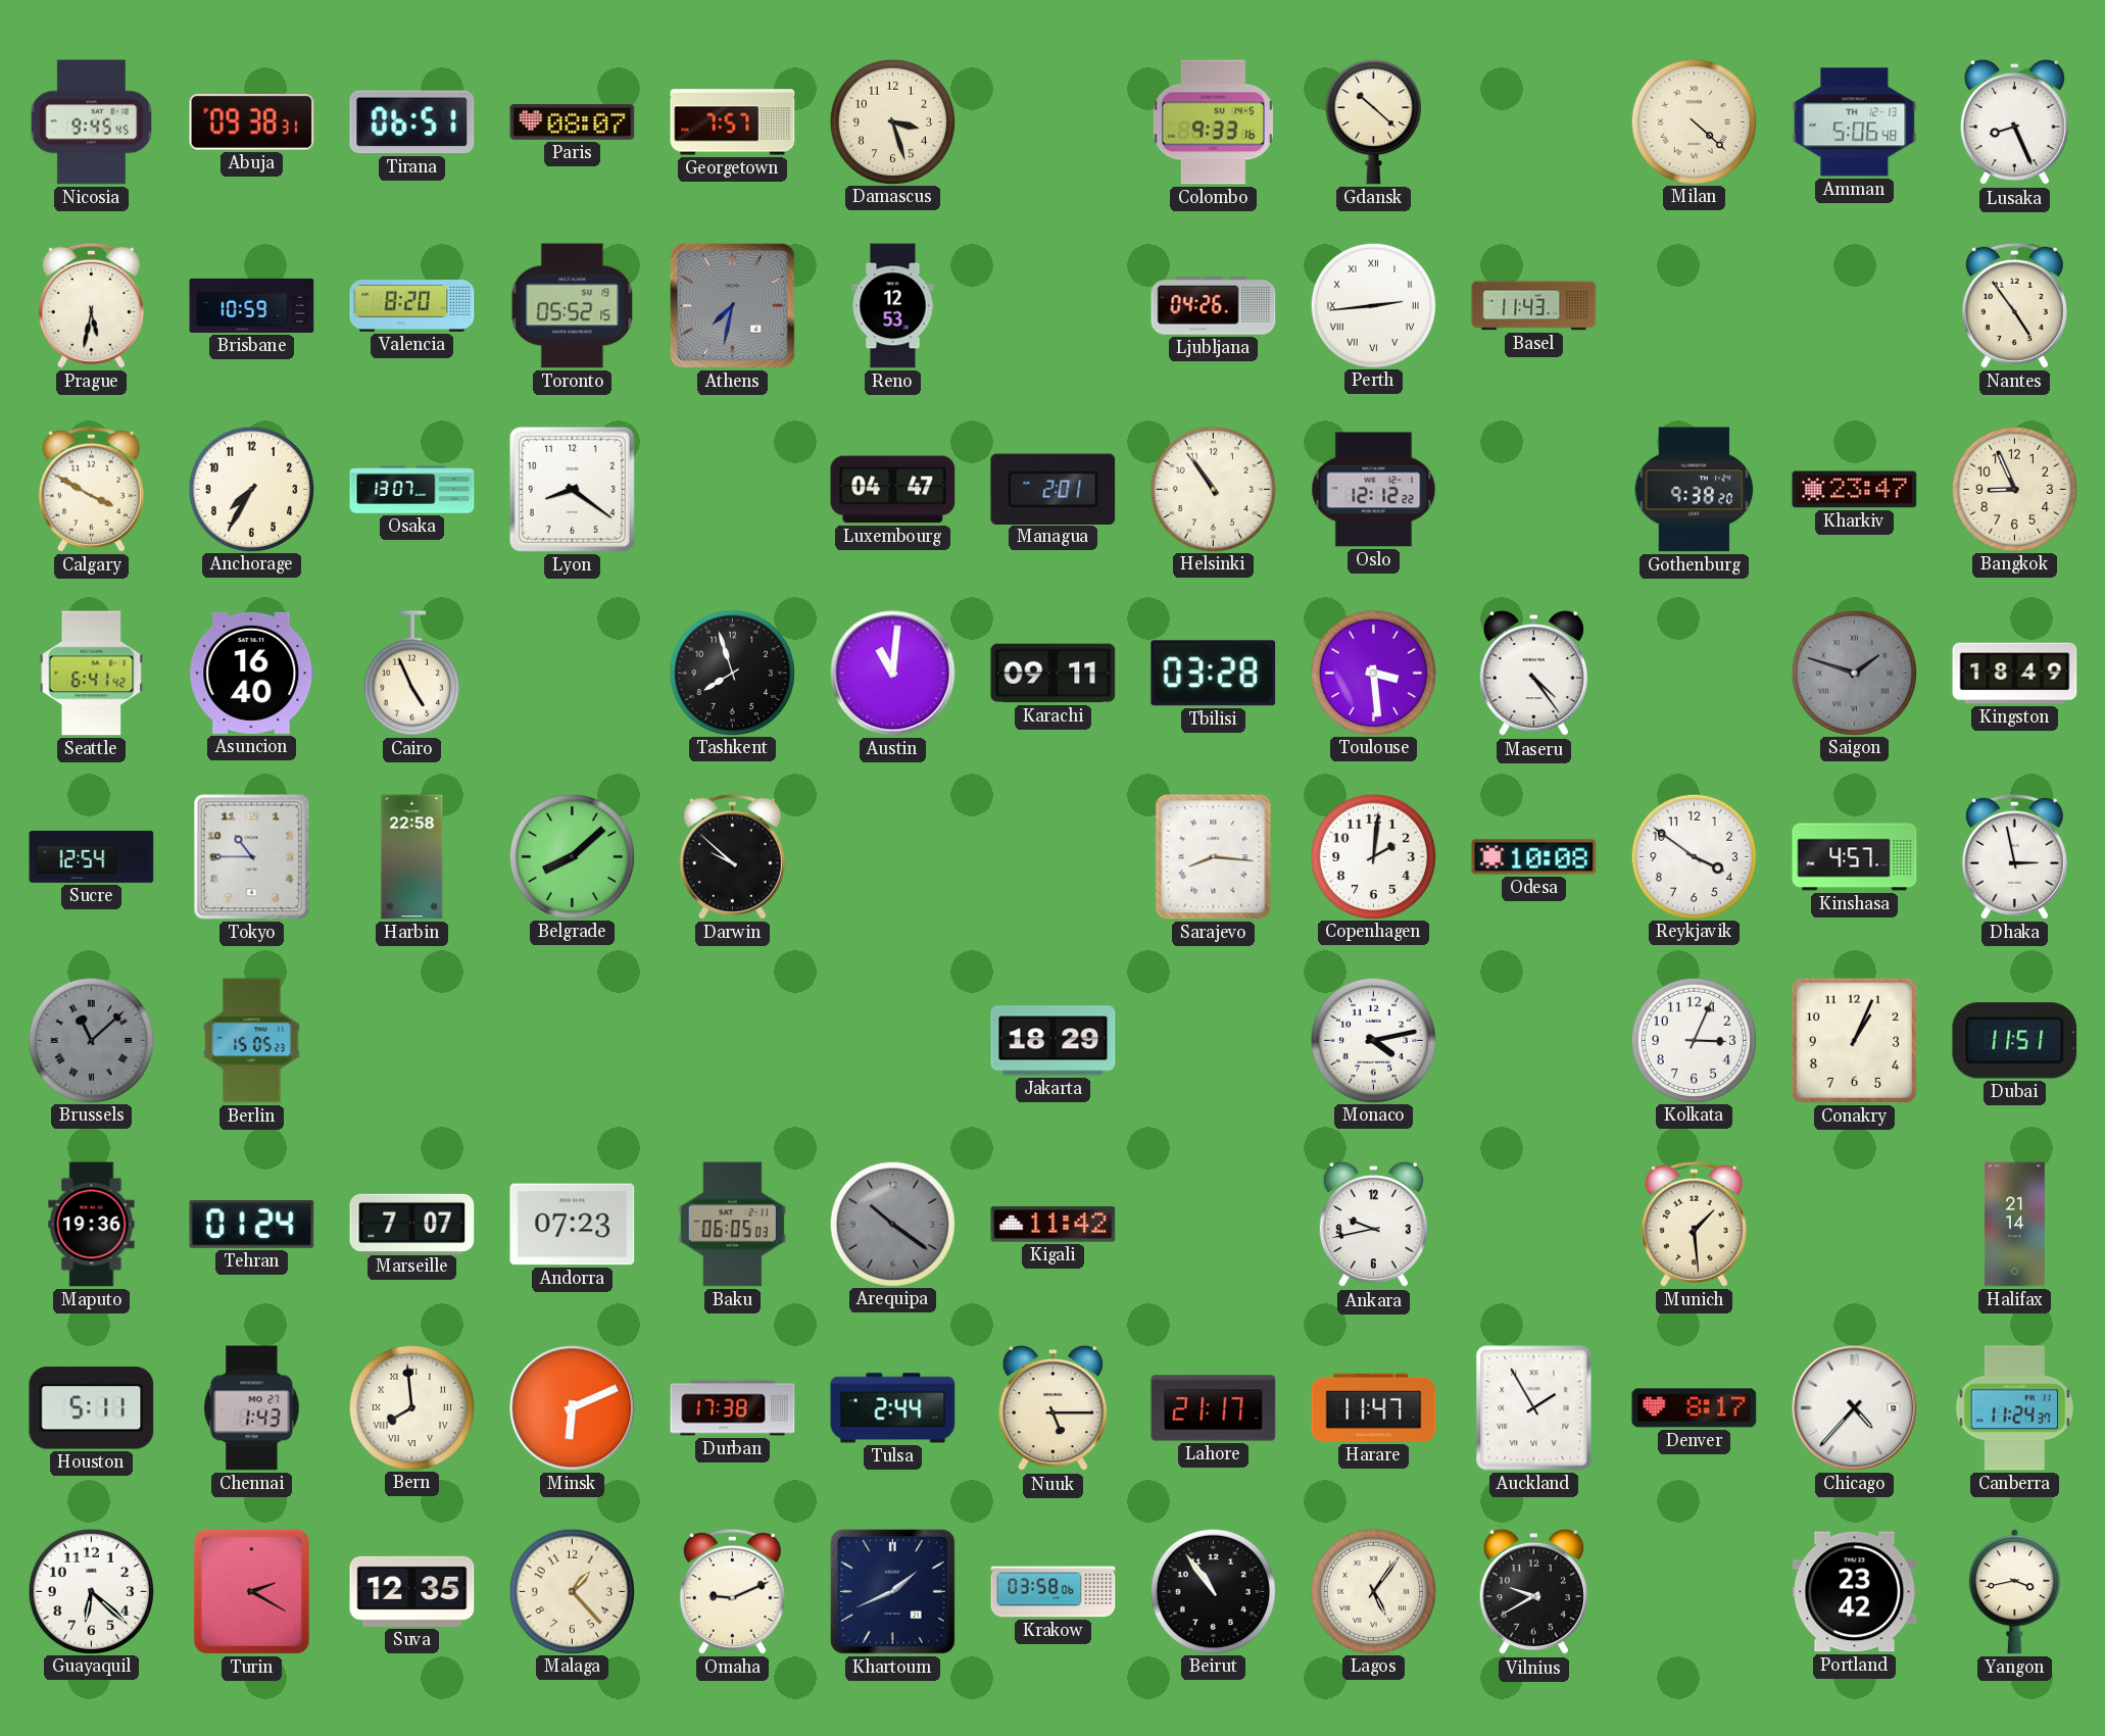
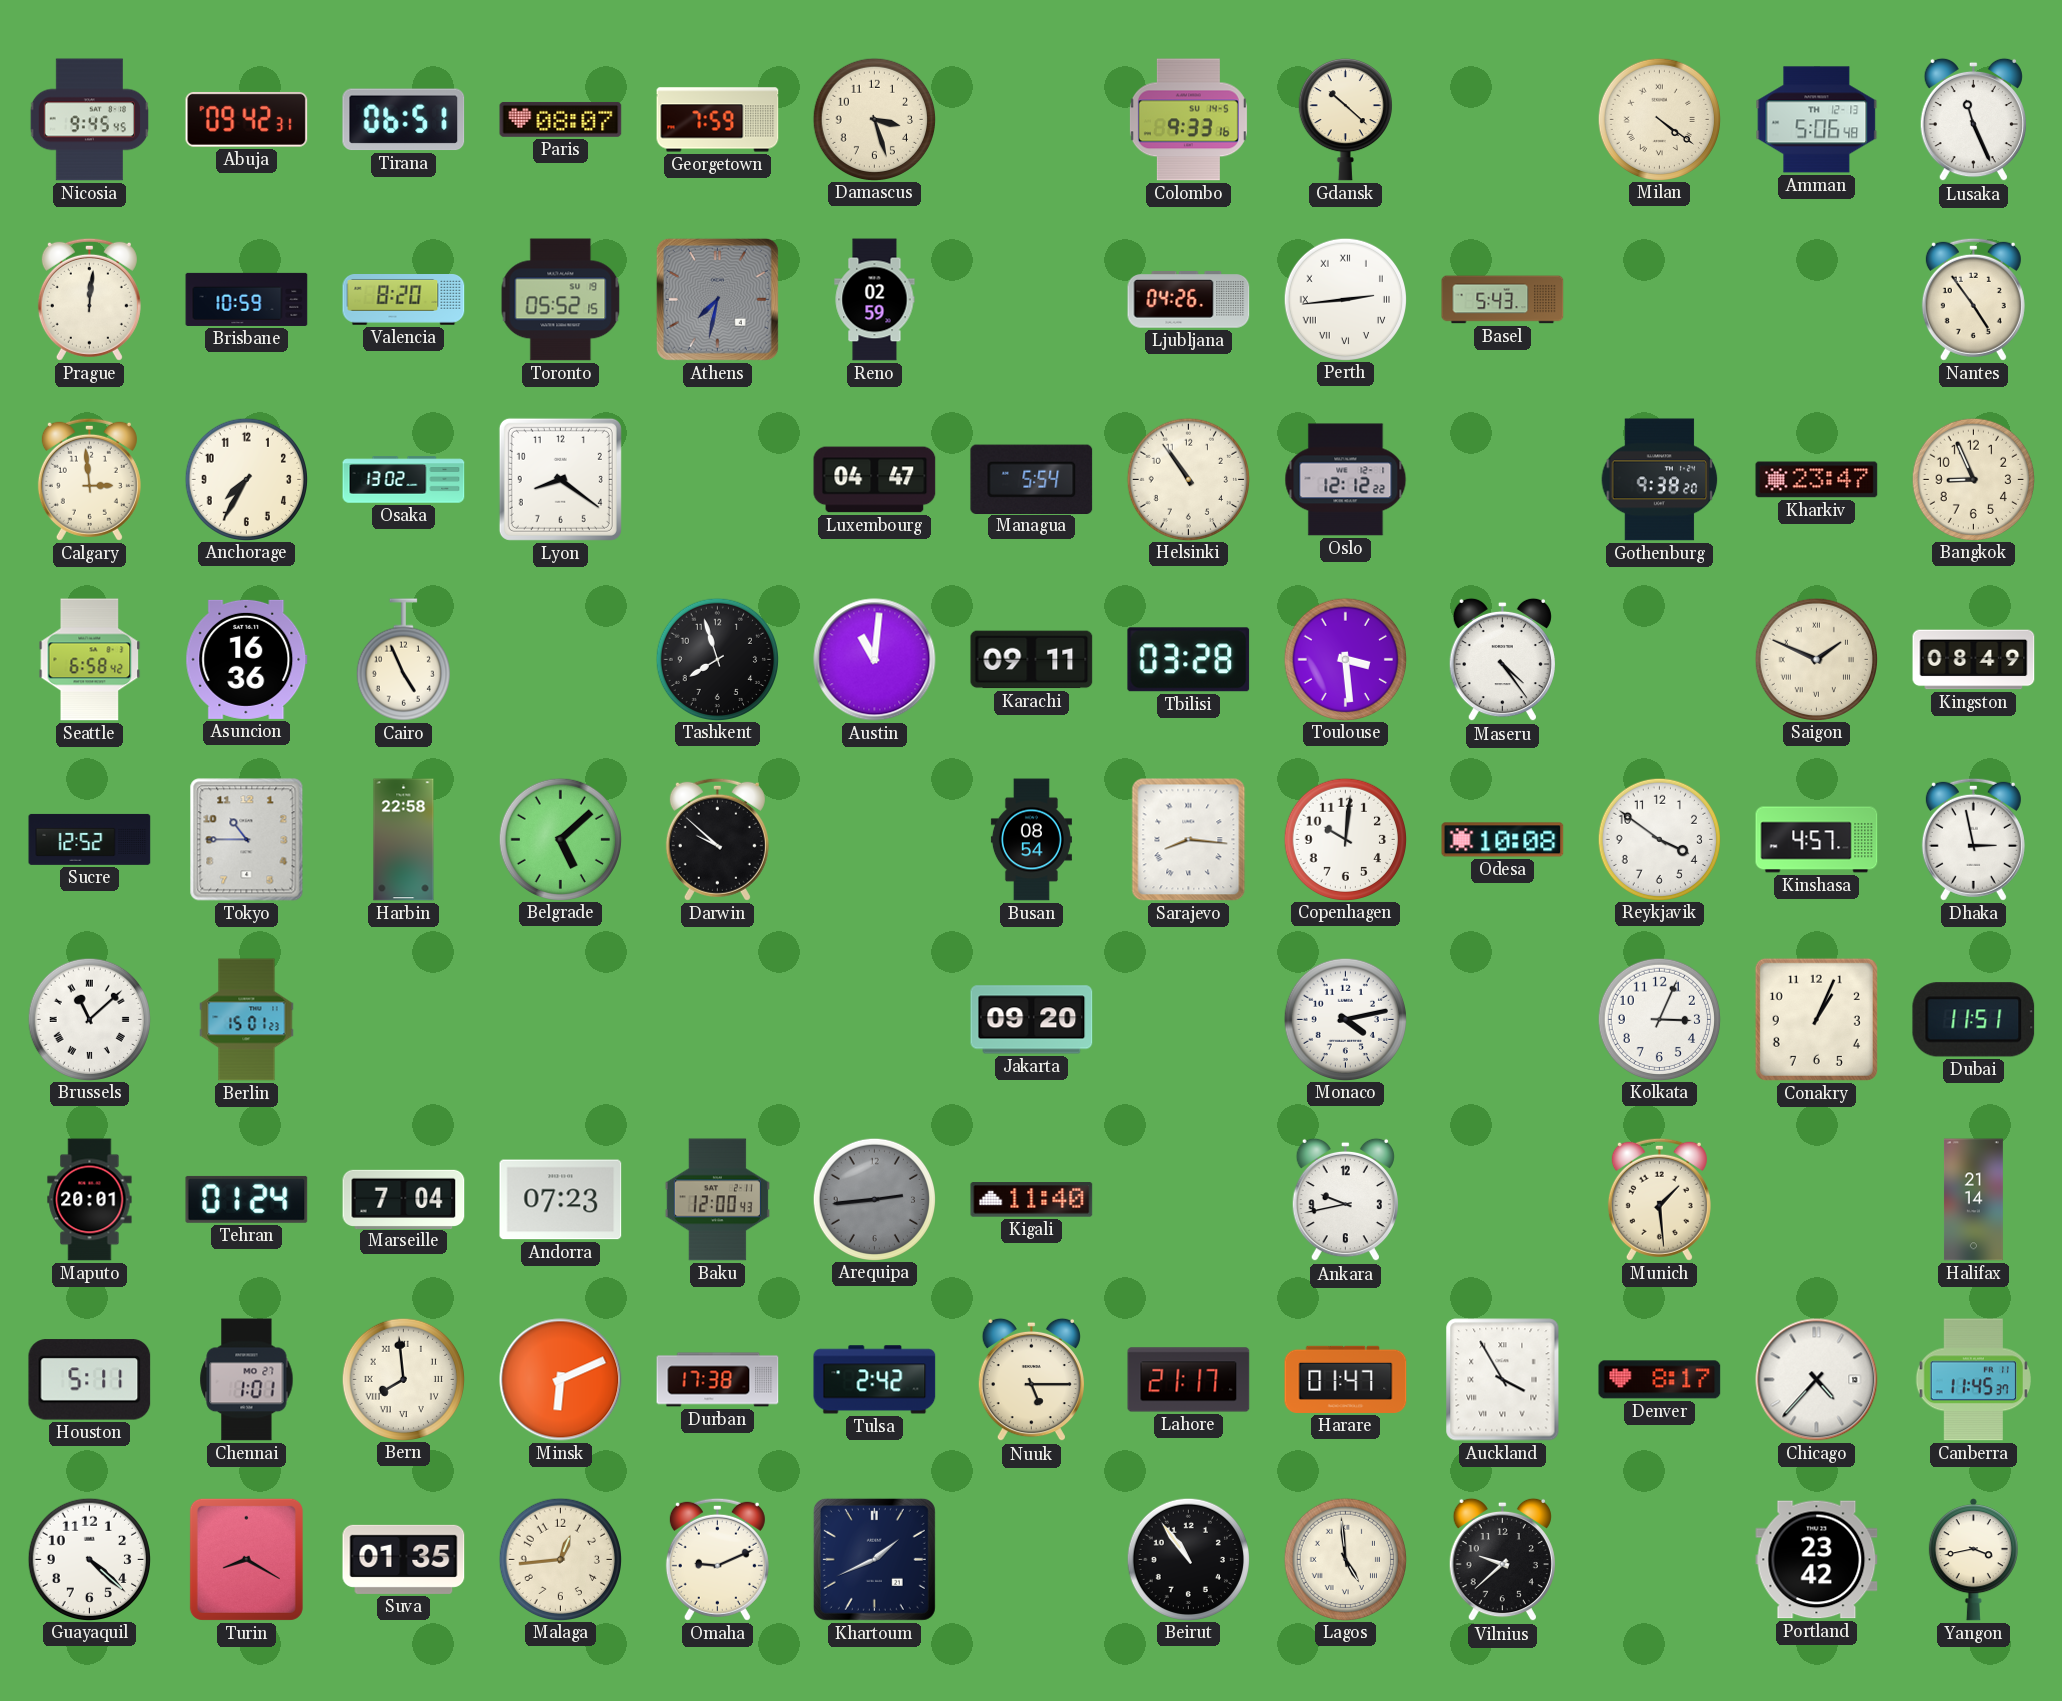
Abuja: 09:38 -> 09:42 (247, 120)
Georgetown: 7:57 -> 7:59 (718, 120)
Milan: 4:22 -> 4:21 (1659, 119)
Lusaka: 8:26 -> 11:26 (1973, 120)
Prague: 5:32 -> 12:01 (89, 299)
Reno: 12:53 -> 02:59 (875, 300)
Basel: 11:43 -> 5:43 (1503, 300)
Calgary: 3:50 -> 2:59 (89, 479)
Osaka: 13:07 -> 13:02 (404, 480)
Managua: 2:01 -> 5:54 (1032, 479)
Seattle: 6:41 -> 6:58 (90, 660)
Asuncion: 16:40 -> 16:36 (247, 659)
Saigon: 1:48 -> 1:49 (1816, 659)
Saigon dial: grey -> cream (1816, 659)
Kingston: 18:49 -> 08:49 (1974, 660)
Sucre: 12:54 -> 12:52 (90, 839)
Belgrade: 8:08 -> 5:08 (560, 839)
Busan: none -> 08:54 (1031, 840)
Copenhagen: 2:01 -> 10:01 (1345, 839)
Brussels dial: grey -> white (89, 1019)
Berlin: 15:05 -> 15:01 (247, 1020)
Jakarta: 18:29 -> 09:20 (1032, 1020)
Maputo: 19:36 -> 20:01 (90, 1200)
Marseille: 7:07 -> 7:04 (404, 1199)
Baku: 06:05 -> 12:00 (717, 1200)
Arequipa: 10:21 -> 2:44 (874, 1199)
Kigali: 11:42 -> 11:40 (1032, 1200)
Chennai: 1:43 -> 1:01 (247, 1380)
Tulsa: 2:44 -> 2:42 (875, 1380)
Harare: 11:47 -> 01:47 (1346, 1379)
Auckland: 1:55 -> 3:55 (1503, 1380)
Canberra: 11:24 -> 11:45 (1973, 1380)
Guayaquil: 6:22 -> 4:22 (89, 1559)
Turin: 2:20 -> 8:20 (246, 1559)
Suva: 12:35 -> 01:35 (404, 1559)
Malaga: 1:23 -> 12:44 (560, 1559)
Krakow: 03:58 -> none (1054, 1592)
Lagos: 5:06 -> 4:59 (1345, 1559)
Vilnius: 9:40 -> 9:38 (1502, 1560)
